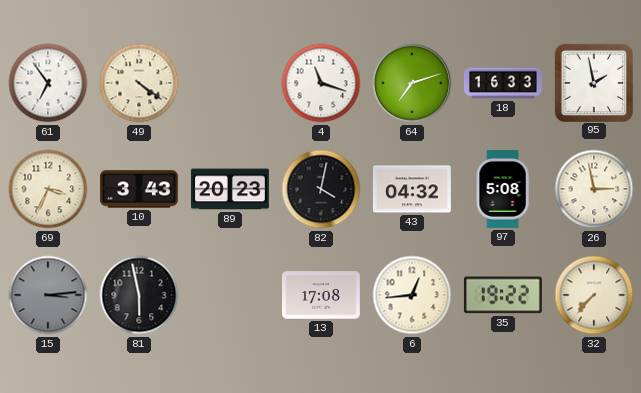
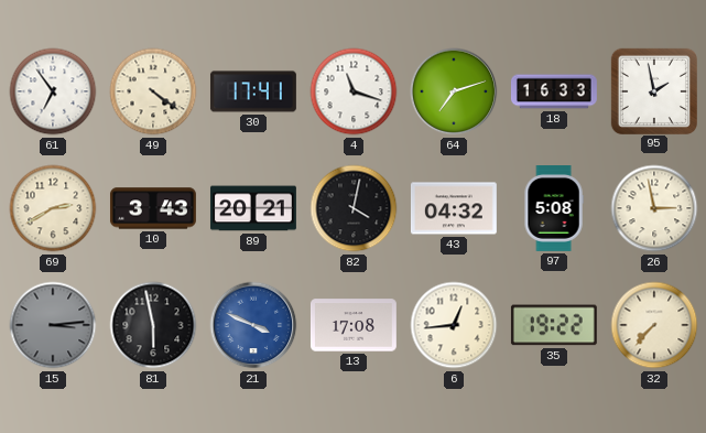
30: none -> 17:41 (253, 91)
69: 3:34 -> 2:40 (53, 208)
89: 20:23 -> 20:21 (253, 208)
21: none -> 3:49 (253, 325)
